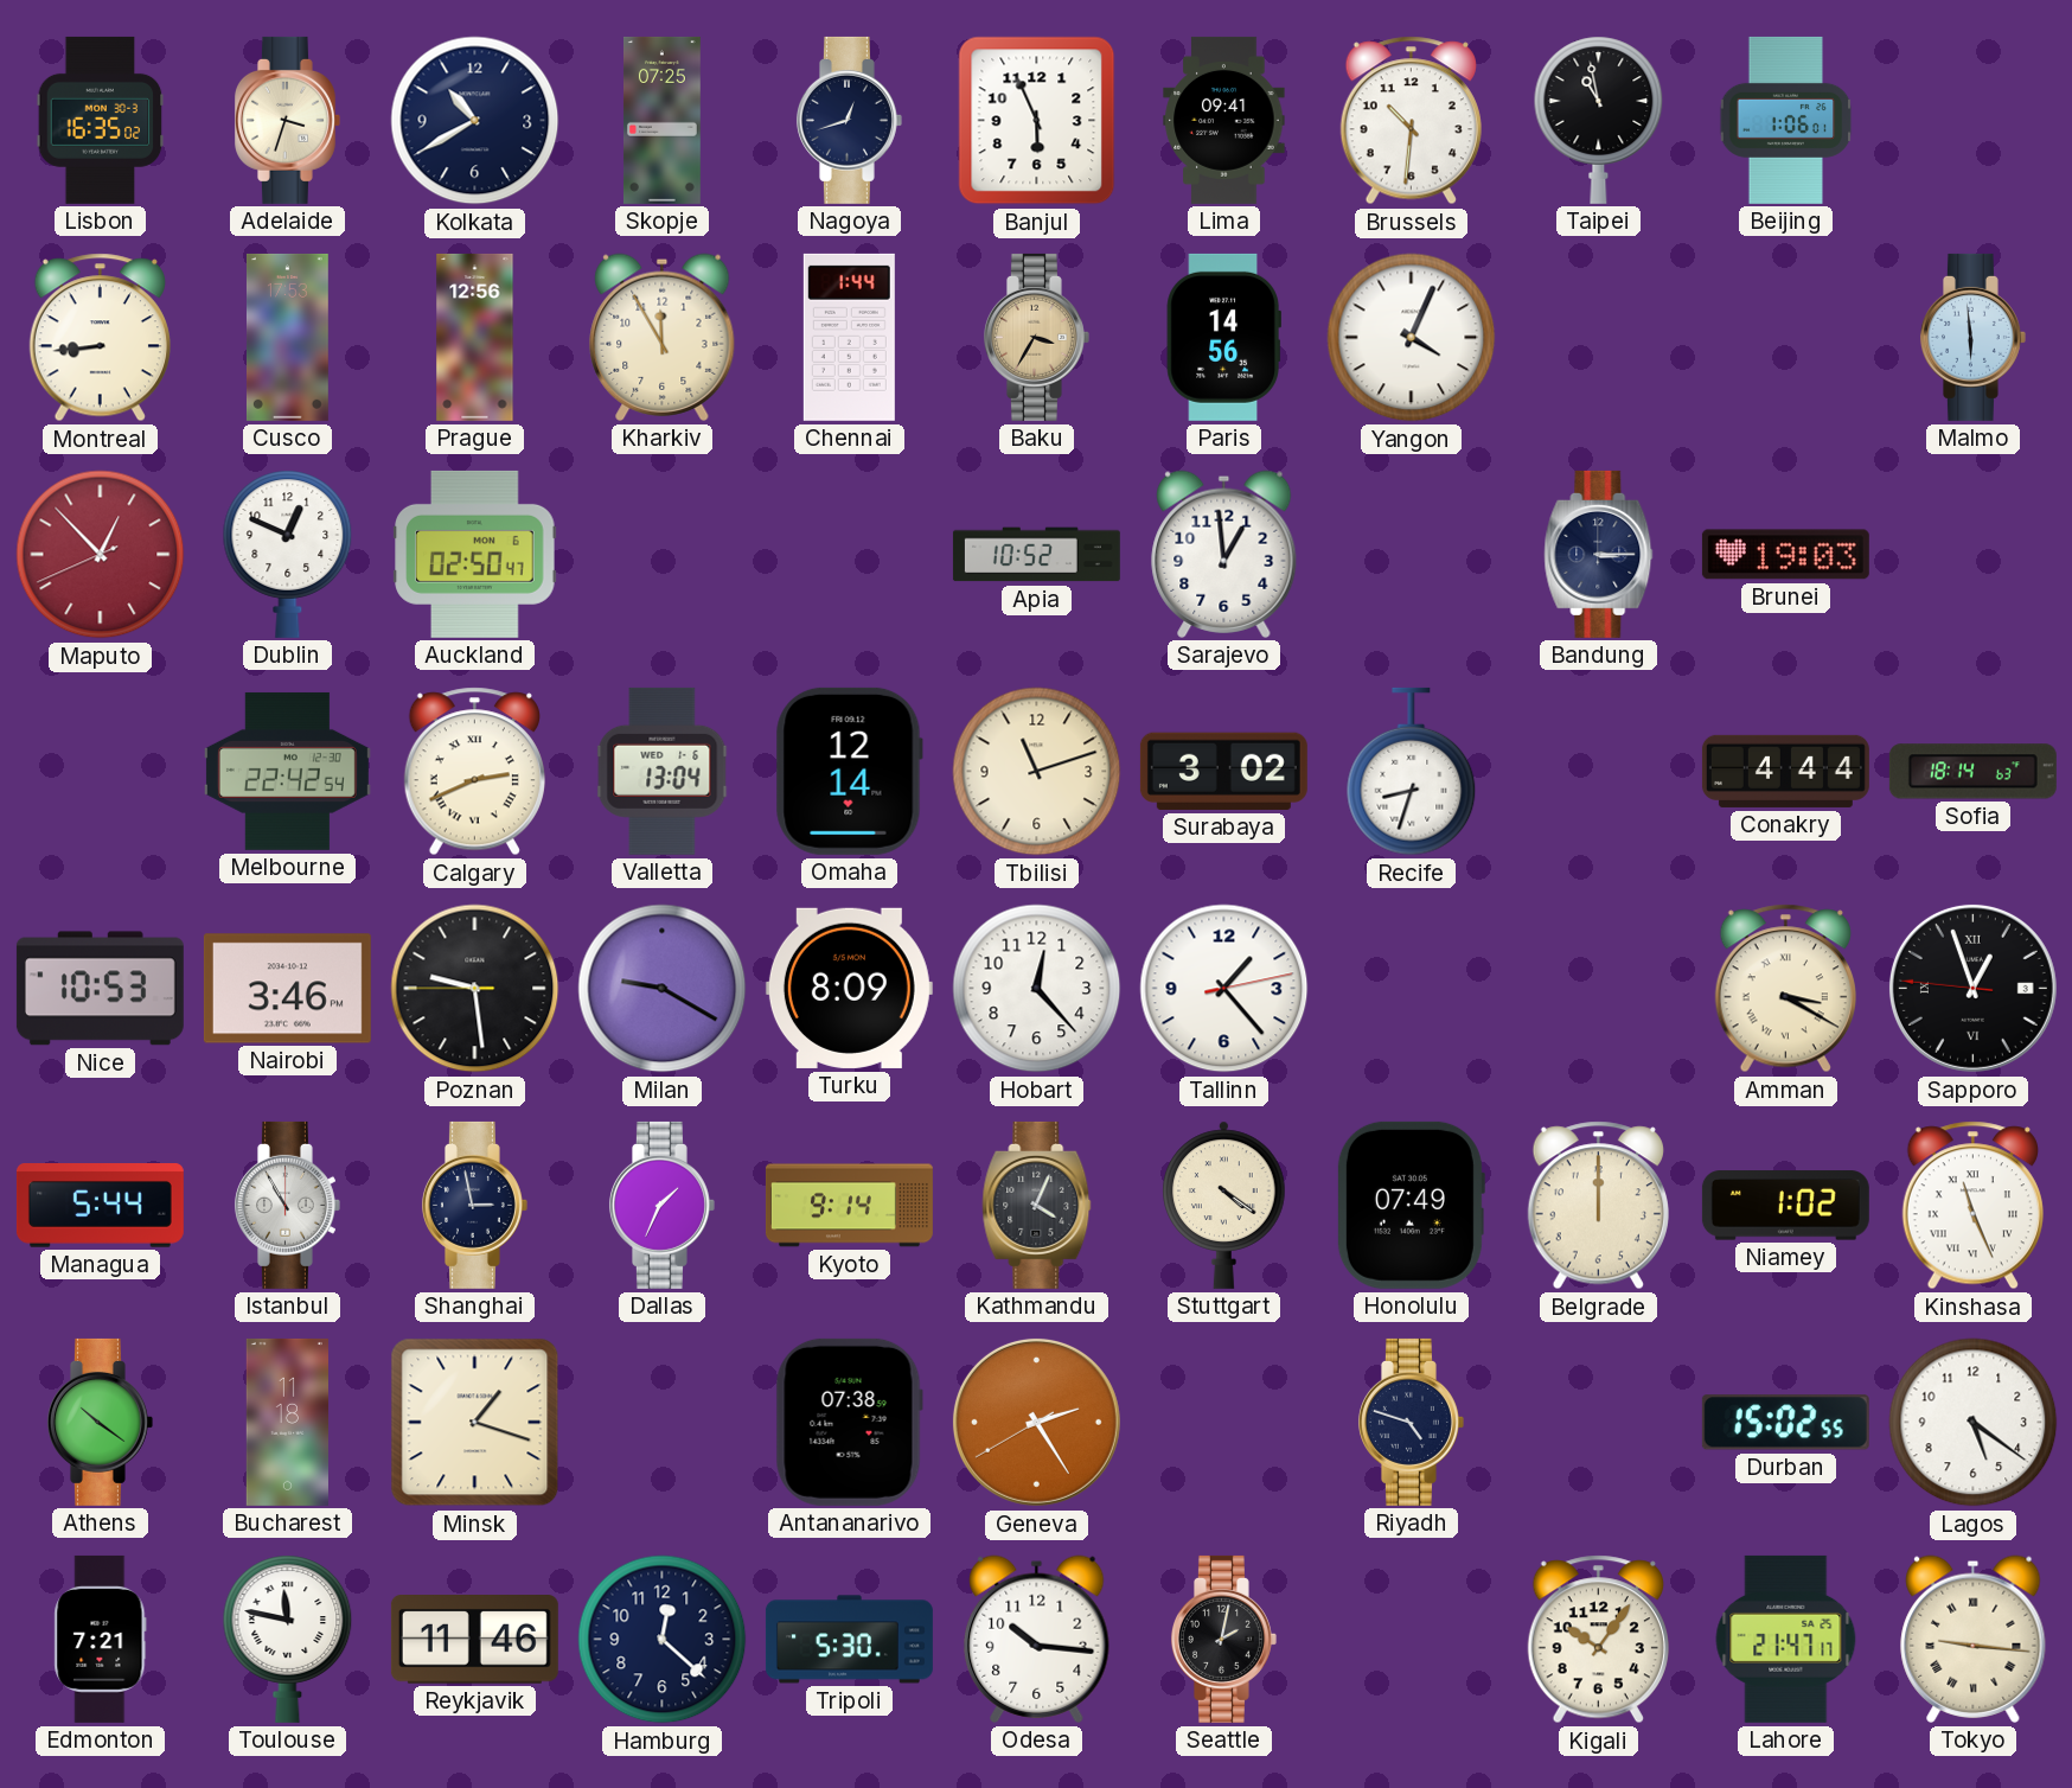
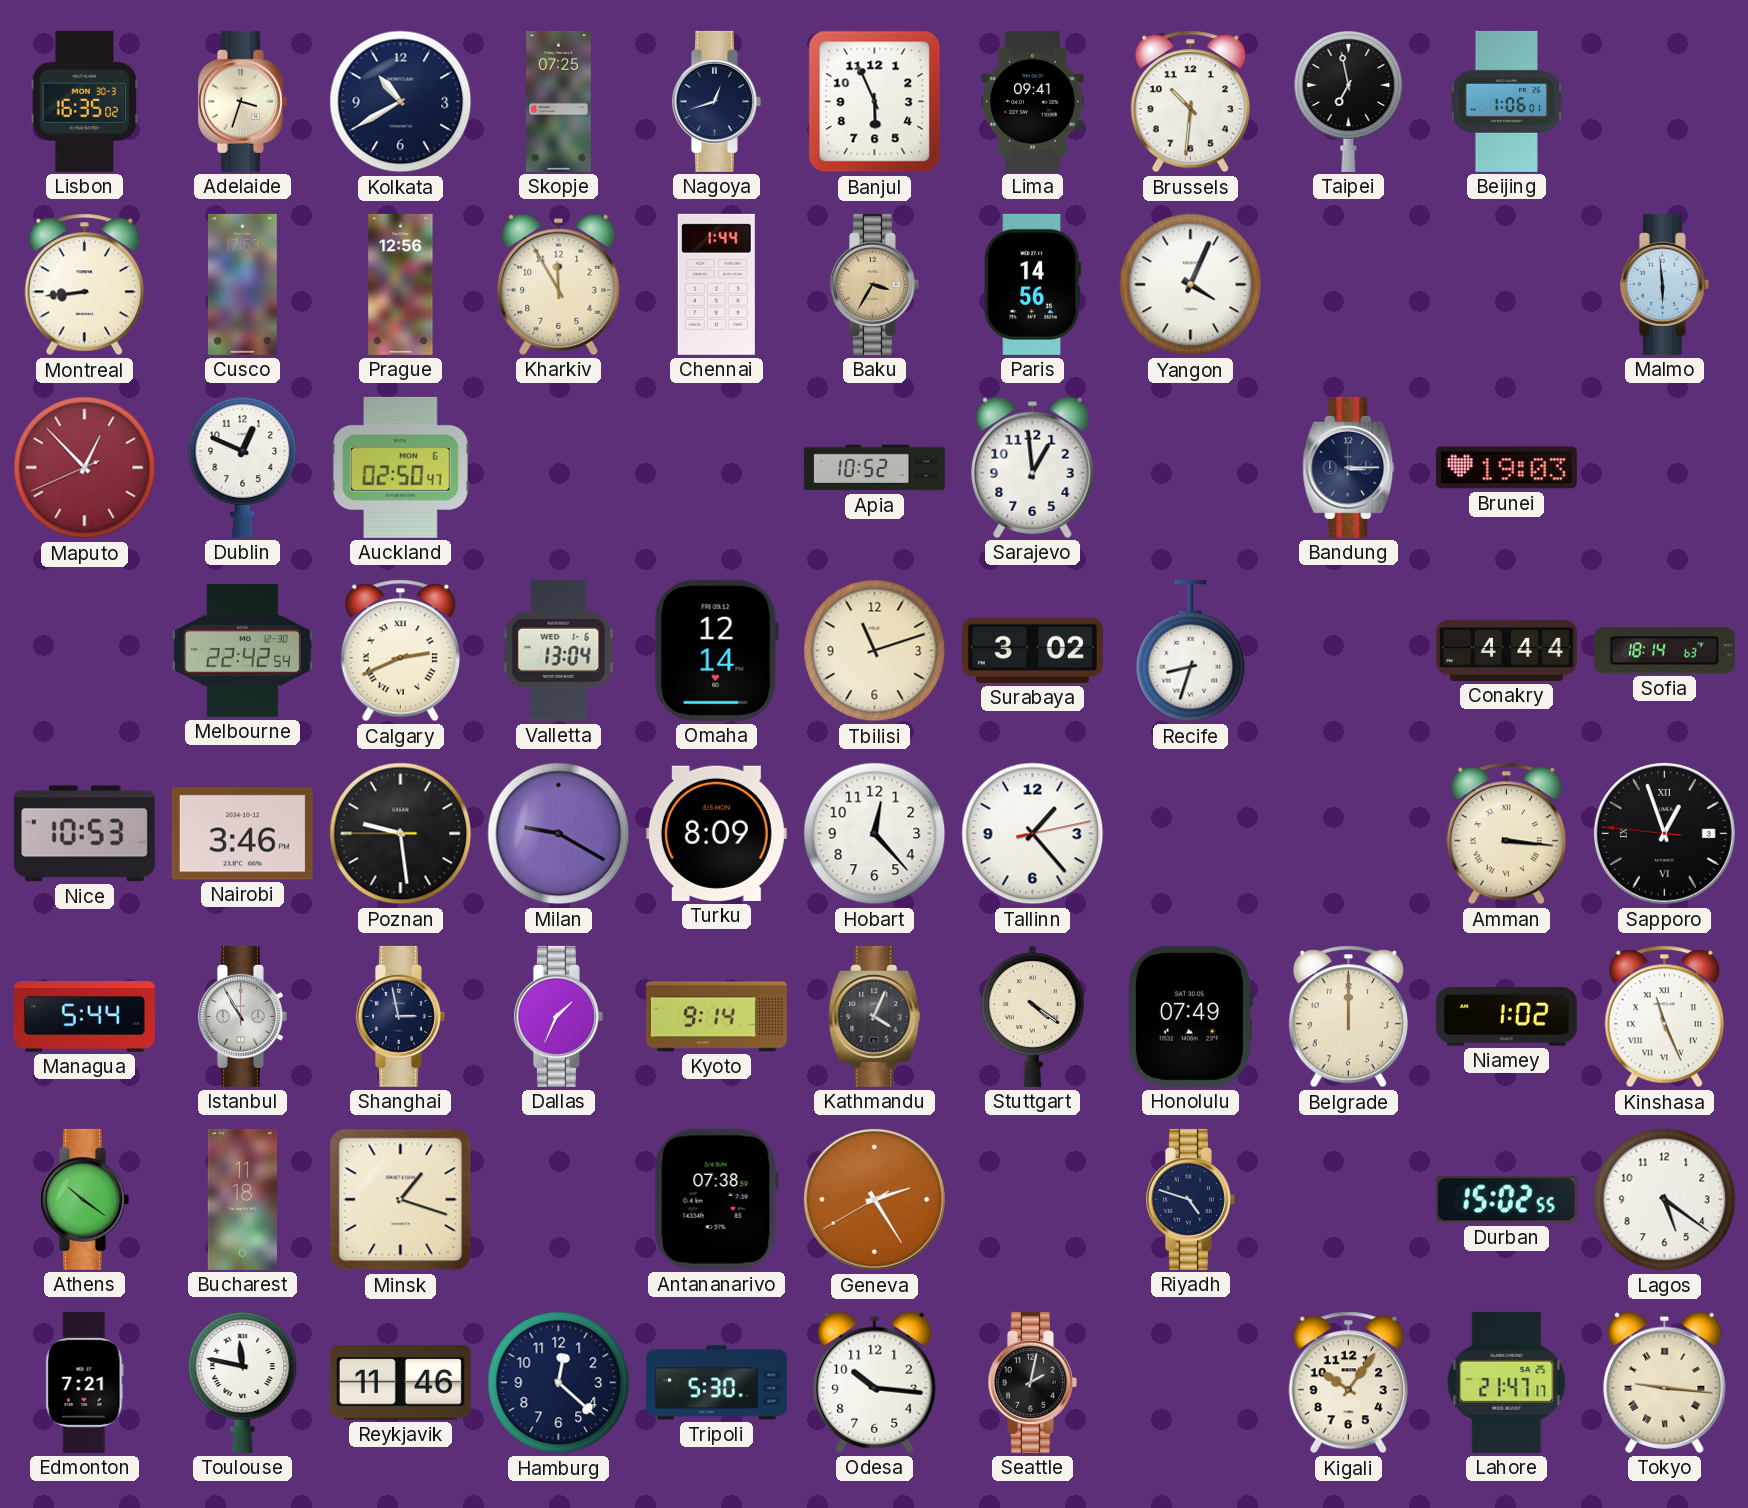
Taipei: 10:58 -> 6:58 (1349, 101)
Amman: 3:20 -> 3:16 (1506, 834)
